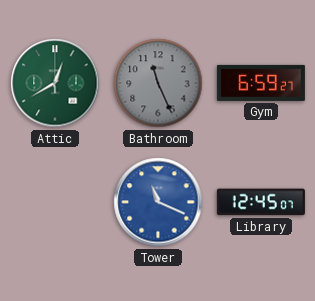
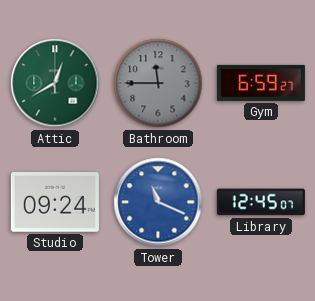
Bathroom: 11:26 -> 11:45 (158, 83)
Studio: none -> 09:24 (55, 202)
